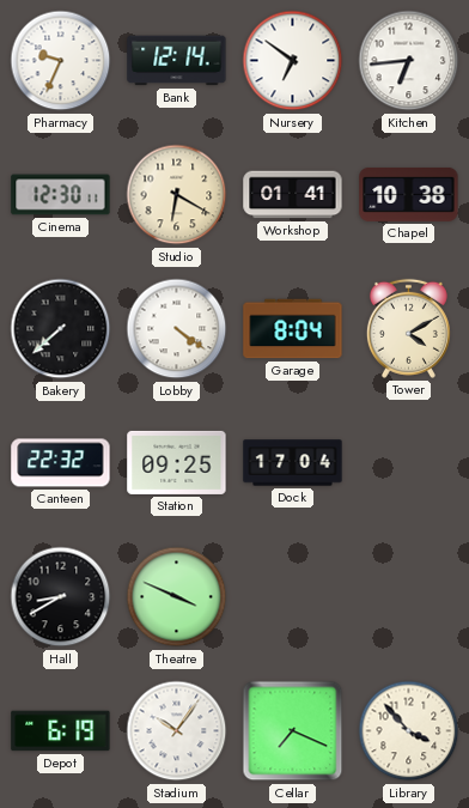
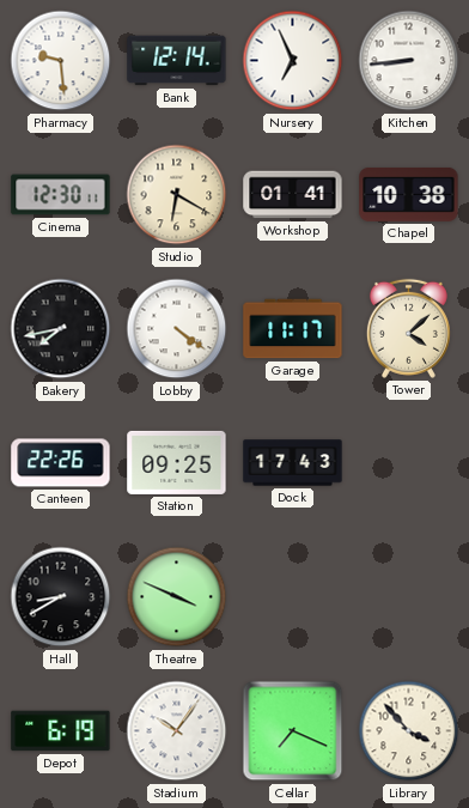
Pharmacy: 9:34 -> 9:29 (61, 61)
Nursery: 6:51 -> 6:56 (293, 61)
Kitchen: 6:44 -> 8:44 (409, 61)
Bakery: 7:38 -> 7:43 (61, 329)
Garage: 8:04 -> 11:17 (293, 329)
Tower: 4:10 -> 4:08 (408, 328)
Canteen: 22:32 -> 22:26 (61, 463)
Dock: 17:04 -> 17:43 (293, 463)
